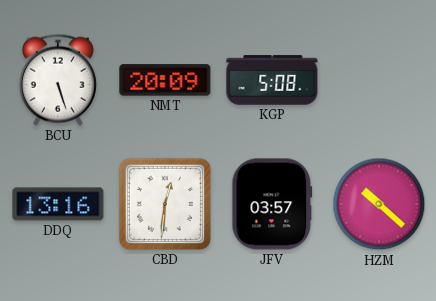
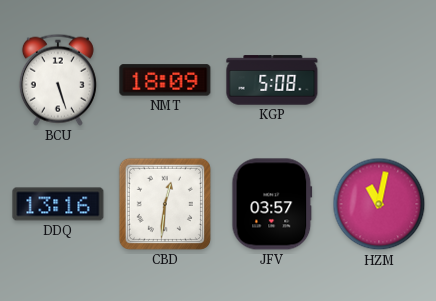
NMT: 20:09 -> 18:09 (165, 80)
HZM: 10:22 -> 11:02 (379, 204)
